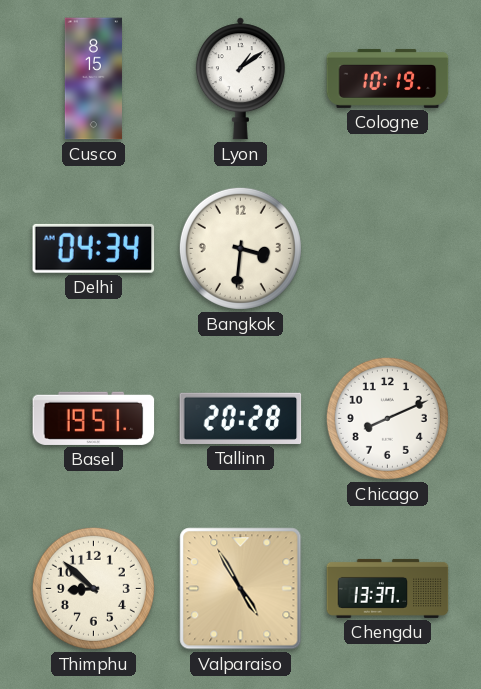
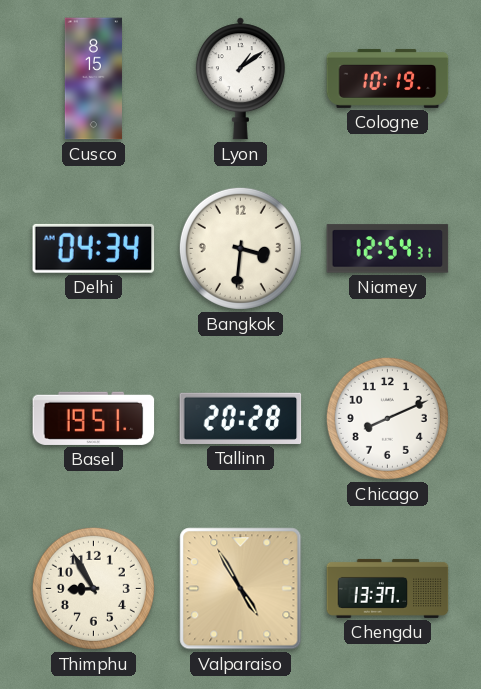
Niamey: none -> 12:54 (388, 249)
Thimphu: 8:52 -> 8:55 (93, 588)
